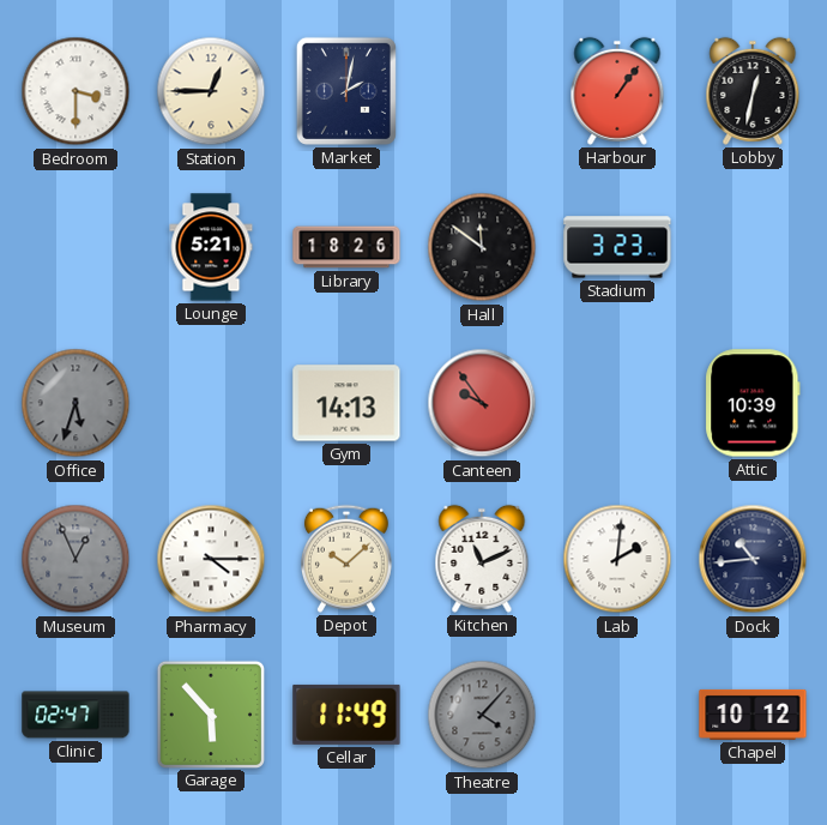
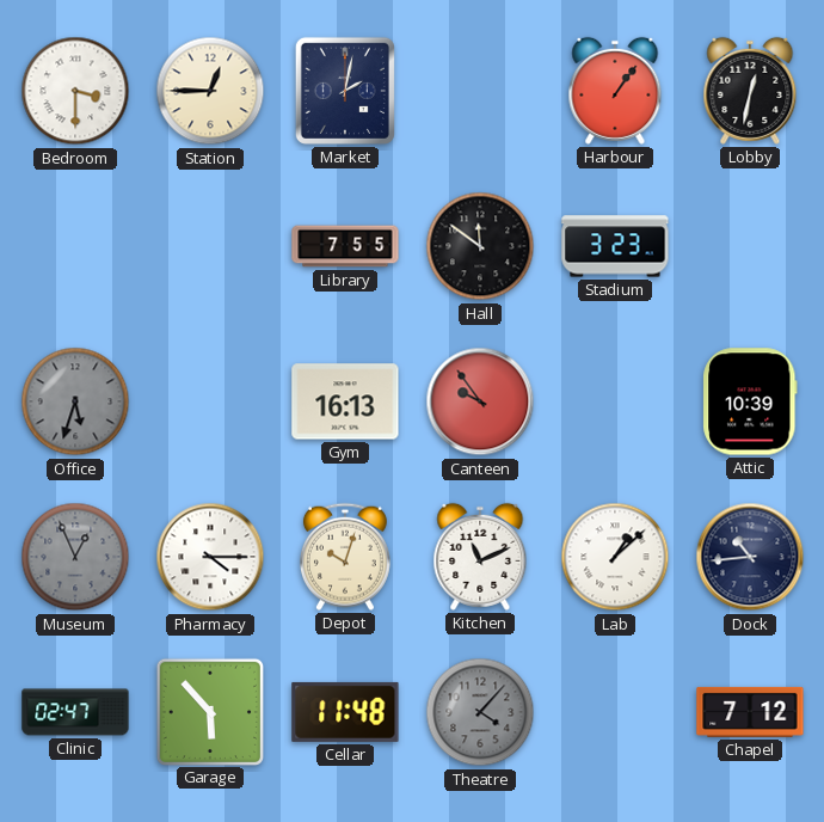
Lounge: 5:21 -> none (211, 247)
Library: 18:26 -> 7:55 (345, 246)
Gym: 14:13 -> 16:13 (345, 401)
Depot: 10:08 -> 10:03 (345, 557)
Lab: 2:01 -> 1:08 (615, 557)
Cellar: 11:49 -> 11:48 (345, 712)
Chapel: 10:12 -> 7:12 (750, 712)
